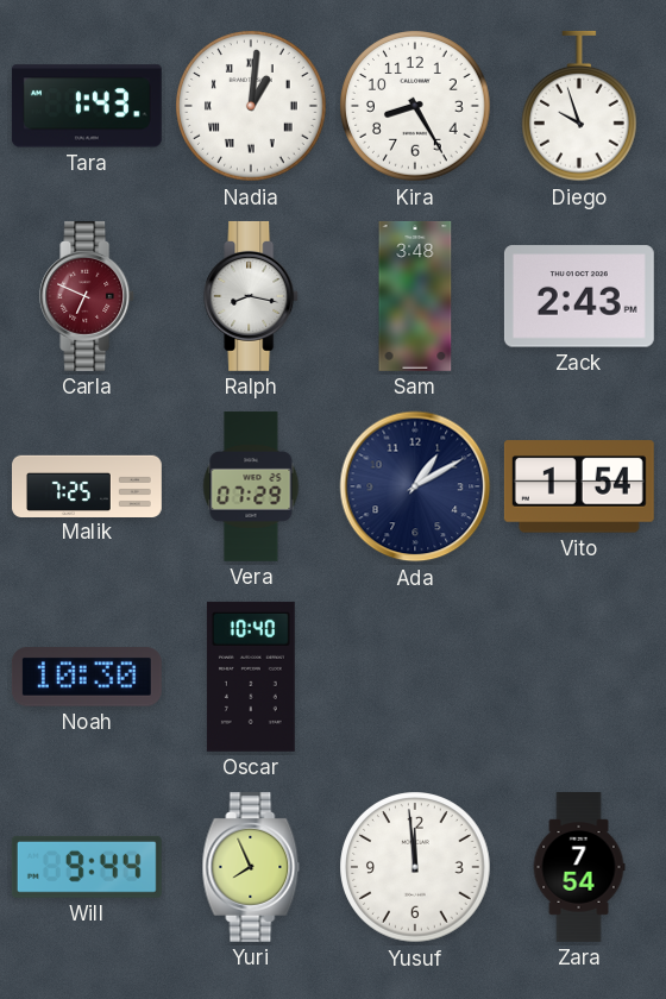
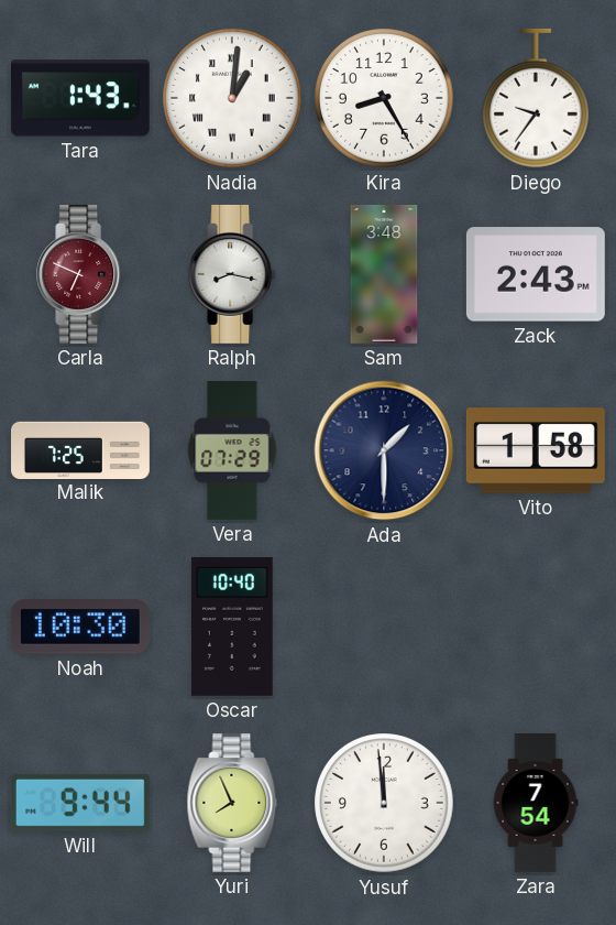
Diego: 9:57 -> 9:36 (537, 98)
Ada: 1:10 -> 1:30 (384, 450)
Vito: 1:54 -> 1:58 (536, 450)
